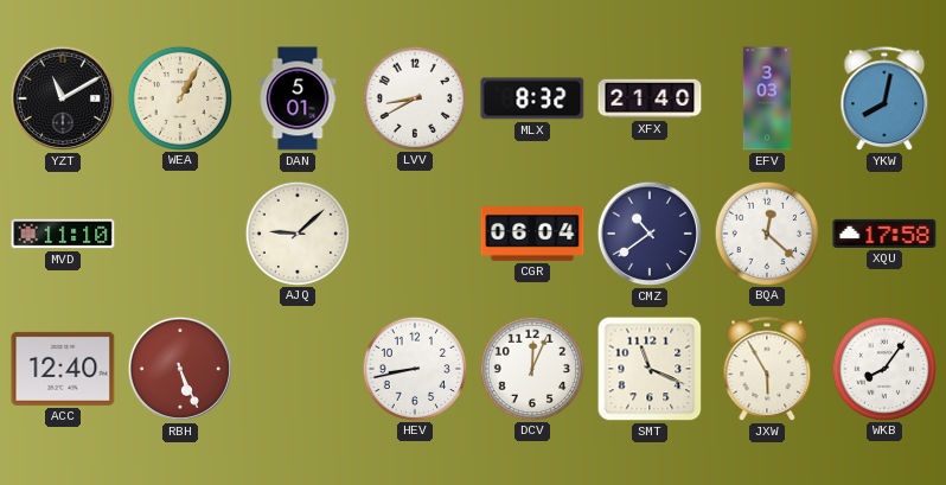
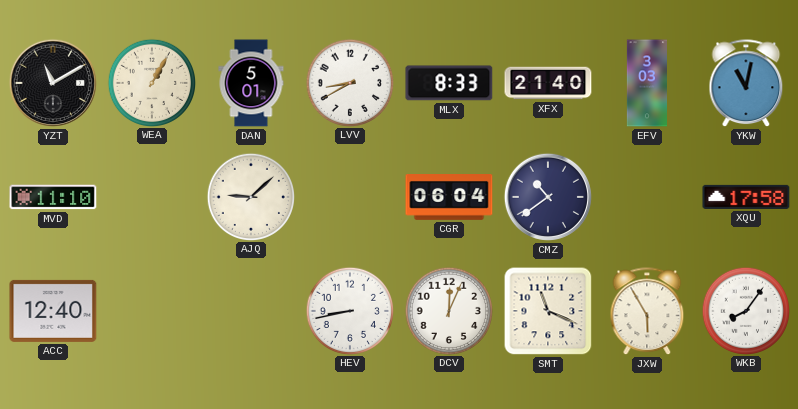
MLX: 8:32 -> 8:33 (449, 83)
YKW: 8:02 -> 11:02 (746, 84)
BQA: 12:22 -> none (766, 232)
RBH: 5:26 -> none (180, 369)
